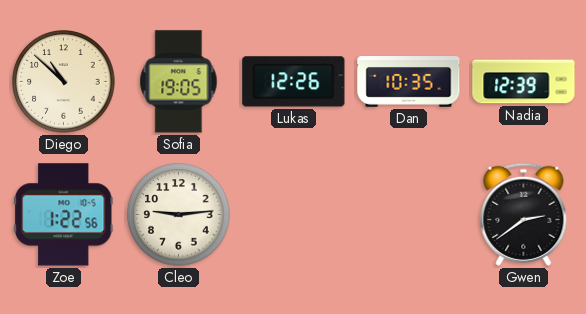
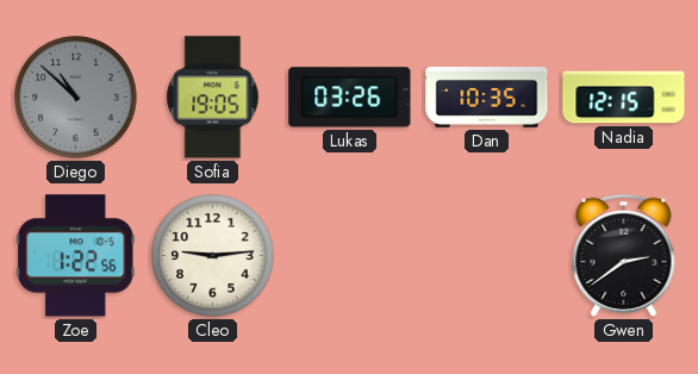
Diego dial: cream -> grey (76, 98)
Lukas: 12:26 -> 03:26 (350, 98)
Nadia: 12:39 -> 12:15 (624, 98)
